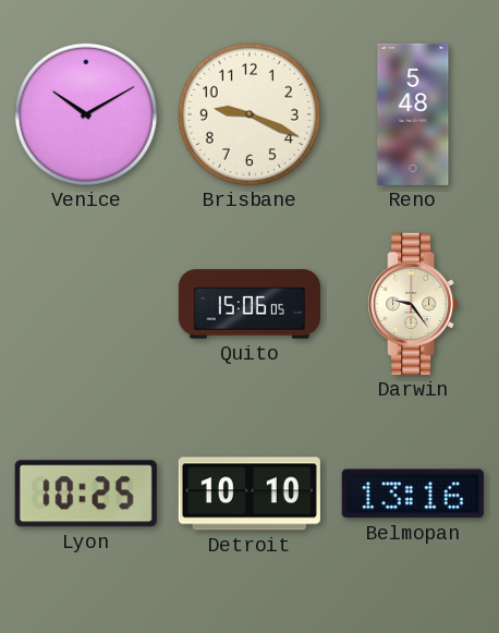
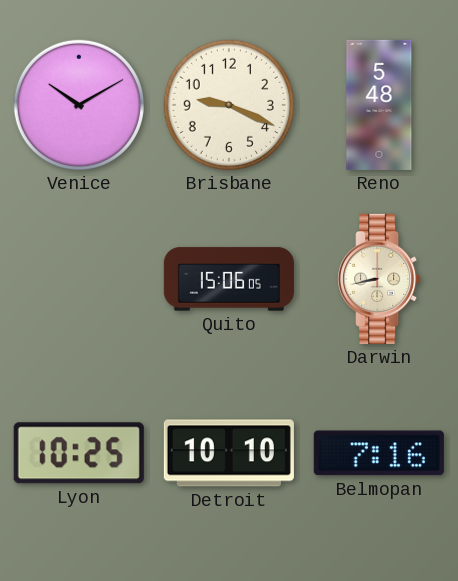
Darwin: 9:24 -> 8:43 (379, 279)
Belmopan: 13:16 -> 7:16 (379, 453)
